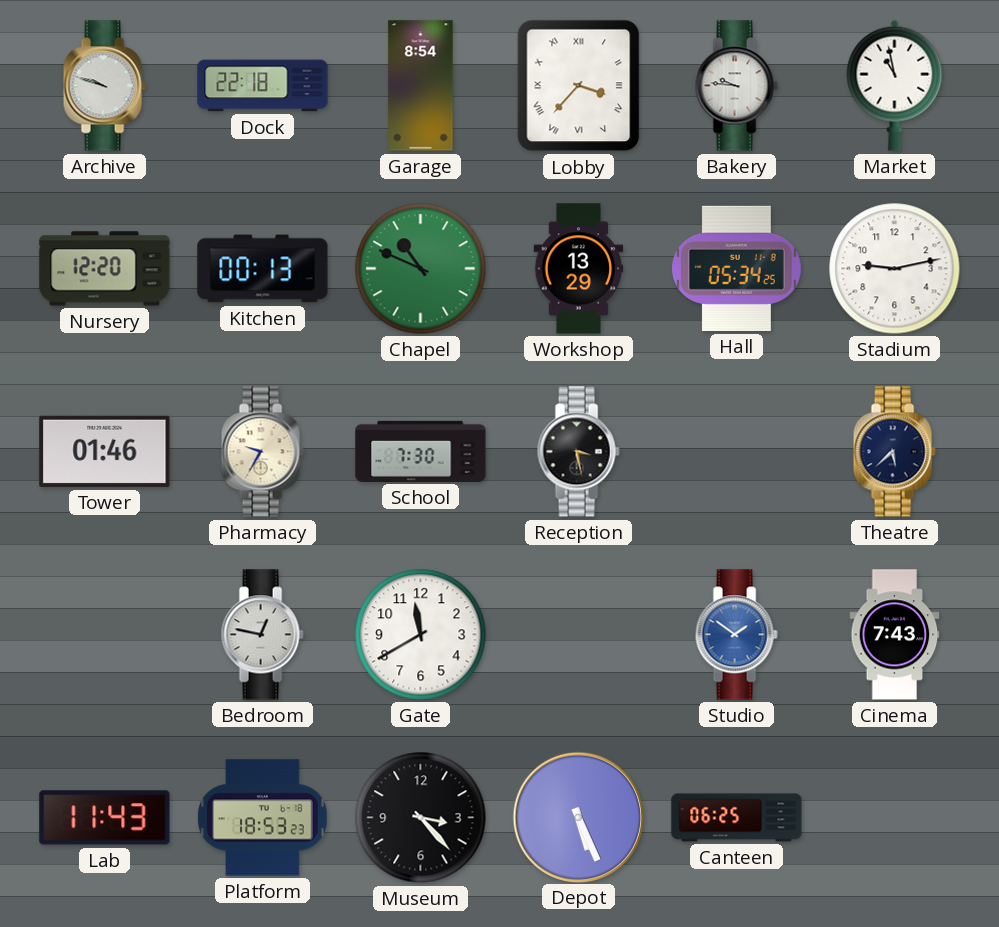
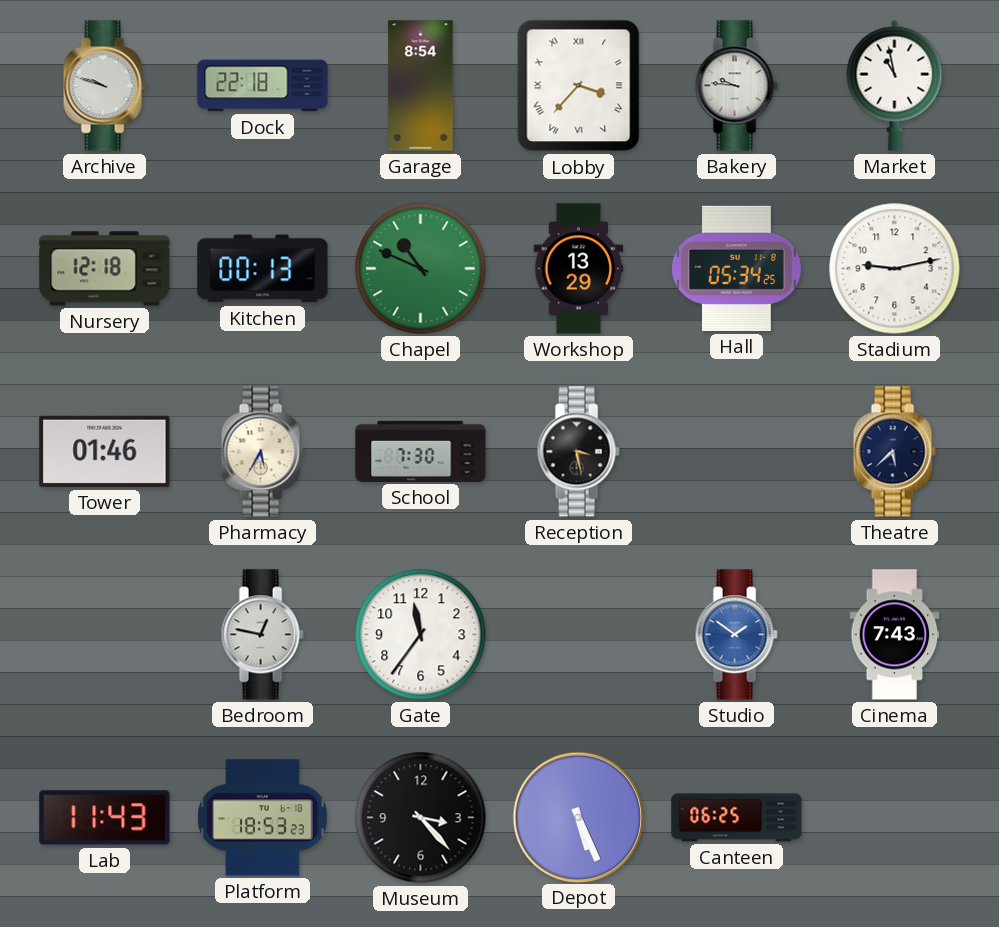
Nursery: 12:20 -> 12:18 (105, 269)
Pharmacy: 9:35 -> 5:35 (262, 452)
Gate: 11:40 -> 11:36 (421, 635)
